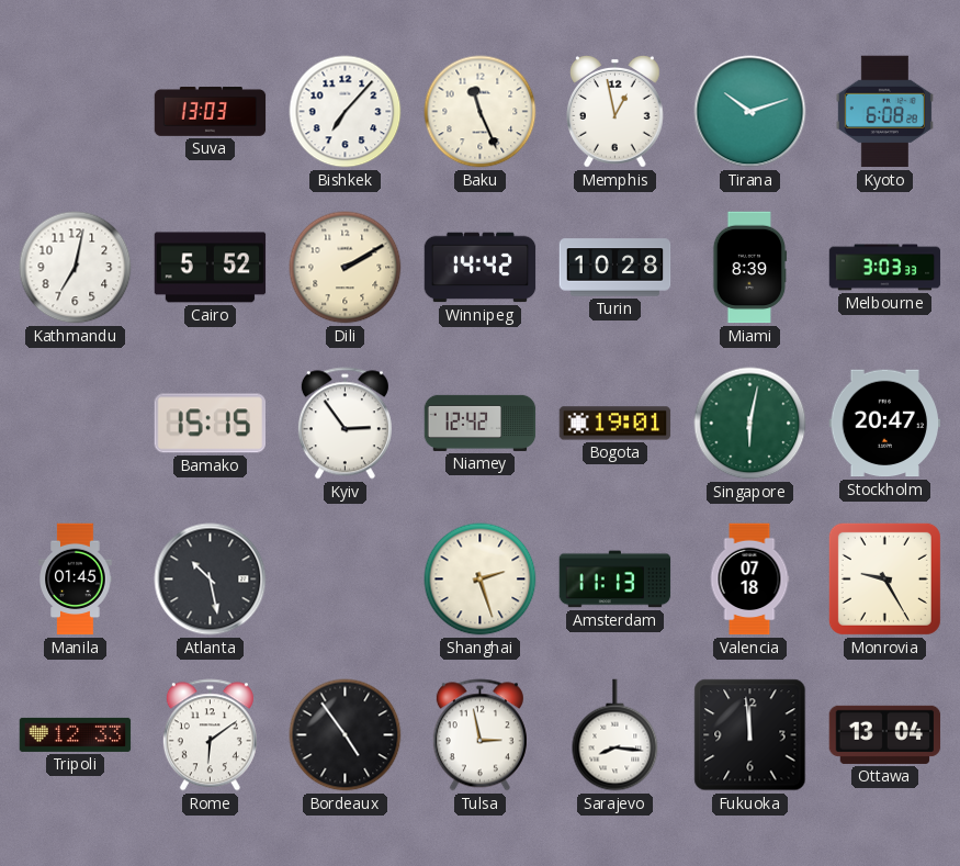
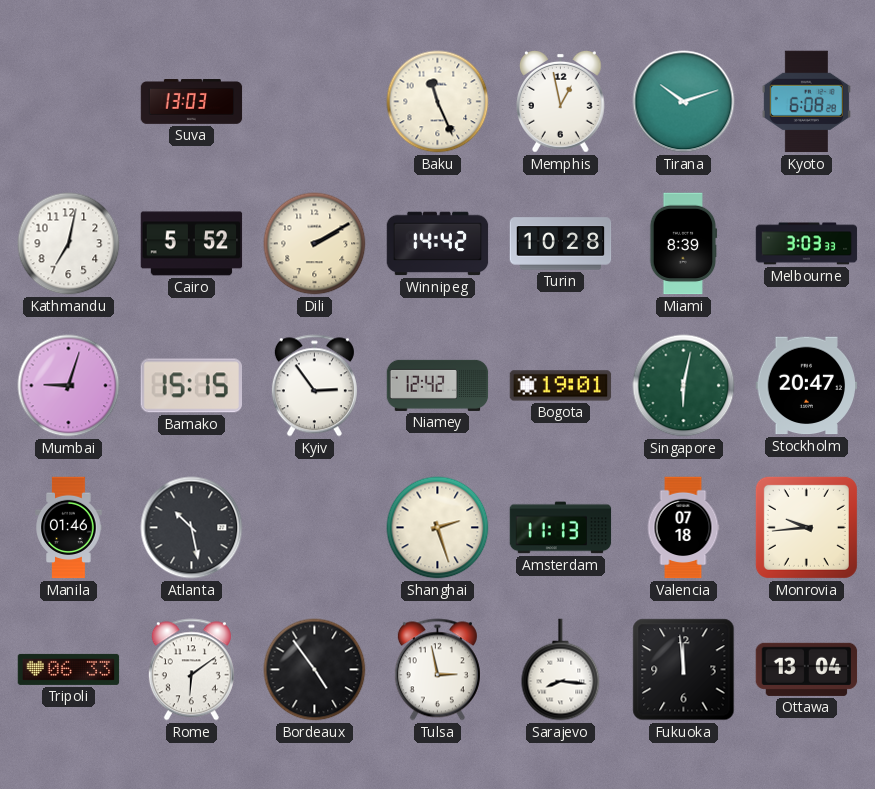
Bishkek: 7:07 -> none (346, 112)
Mumbai: none -> 9:03 (69, 386)
Manila: 01:45 -> 01:46 (69, 528)
Monrovia: 9:25 -> 9:44 (806, 527)
Tripoli: 12:33 -> 06:33 (69, 669)
